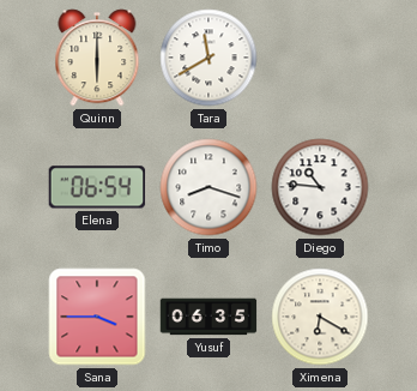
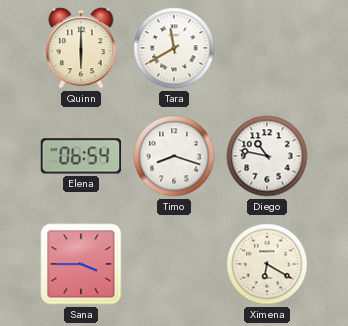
Diego: 10:46 -> 10:47 (267, 156)
Yusuf: 06:35 -> none (208, 317)
